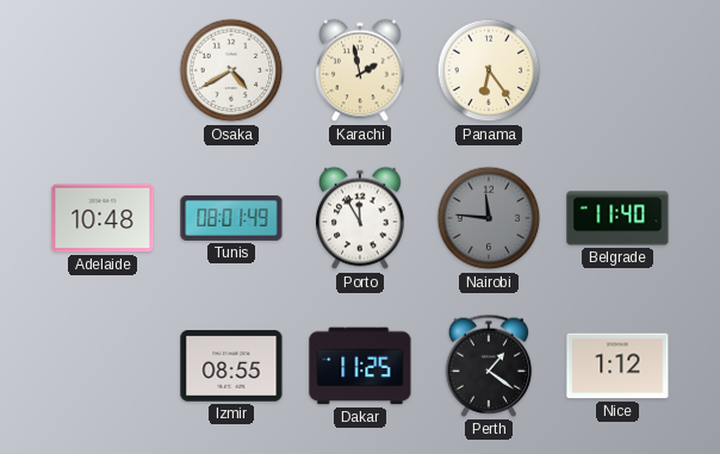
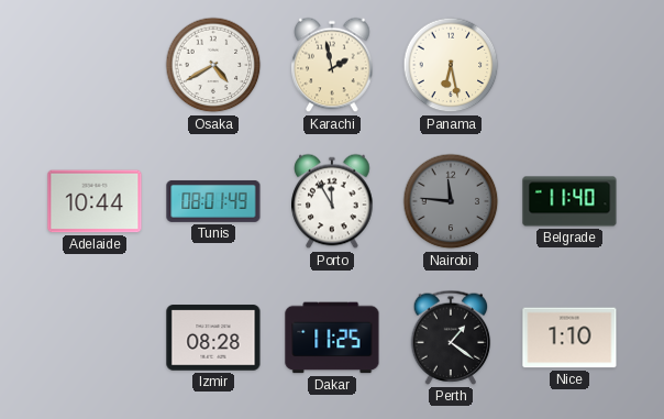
Panama: 6:24 -> 6:28 (451, 65)
Adelaide: 10:48 -> 10:44 (95, 201)
Izmir: 08:55 -> 08:28 (213, 338)
Nice: 1:12 -> 1:10 (569, 338)
